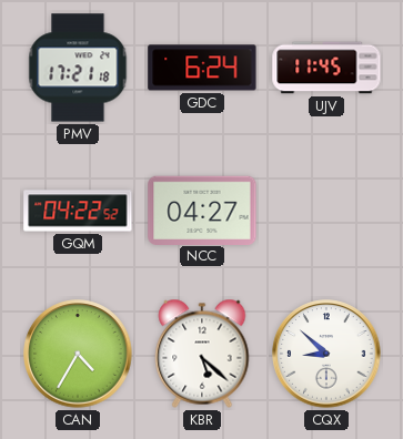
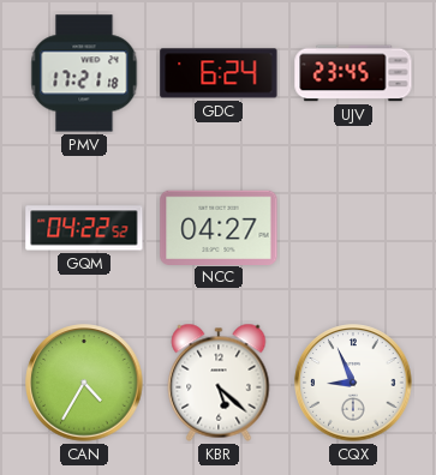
UJV: 11:45 -> 23:45 (353, 73)
CQX: 8:52 -> 8:56 (353, 383)
